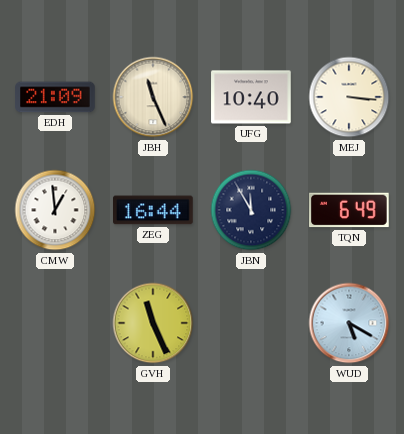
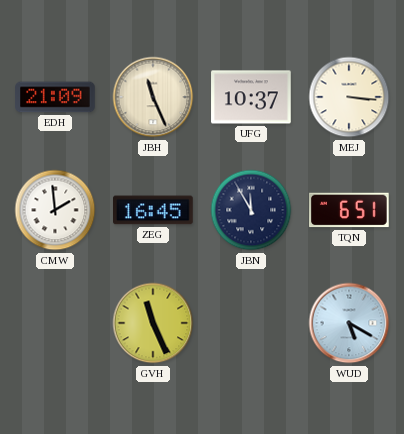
UFG: 10:40 -> 10:37 (251, 97)
CMW: 12:59 -> 1:59 (55, 210)
ZEG: 16:44 -> 16:45 (154, 210)
TQN: 6:49 -> 6:51 (350, 210)
